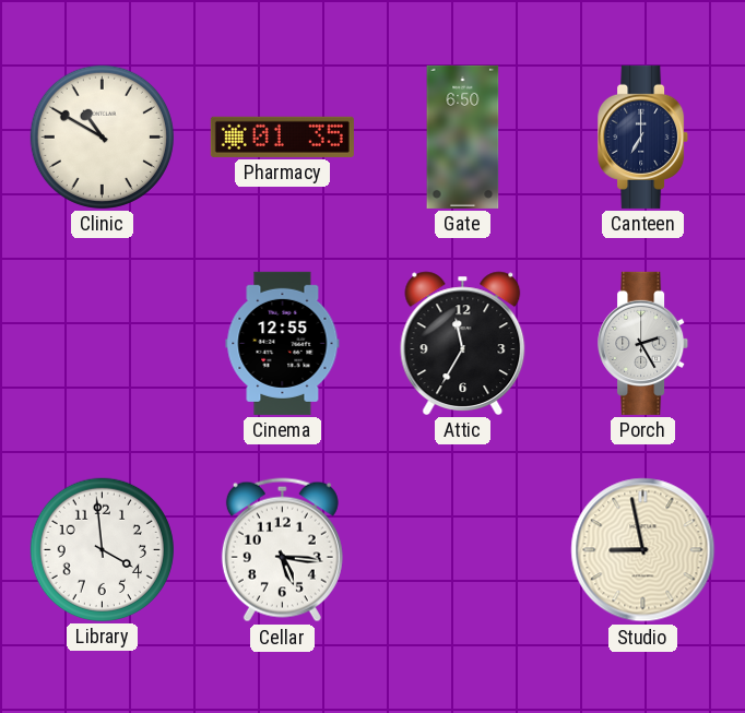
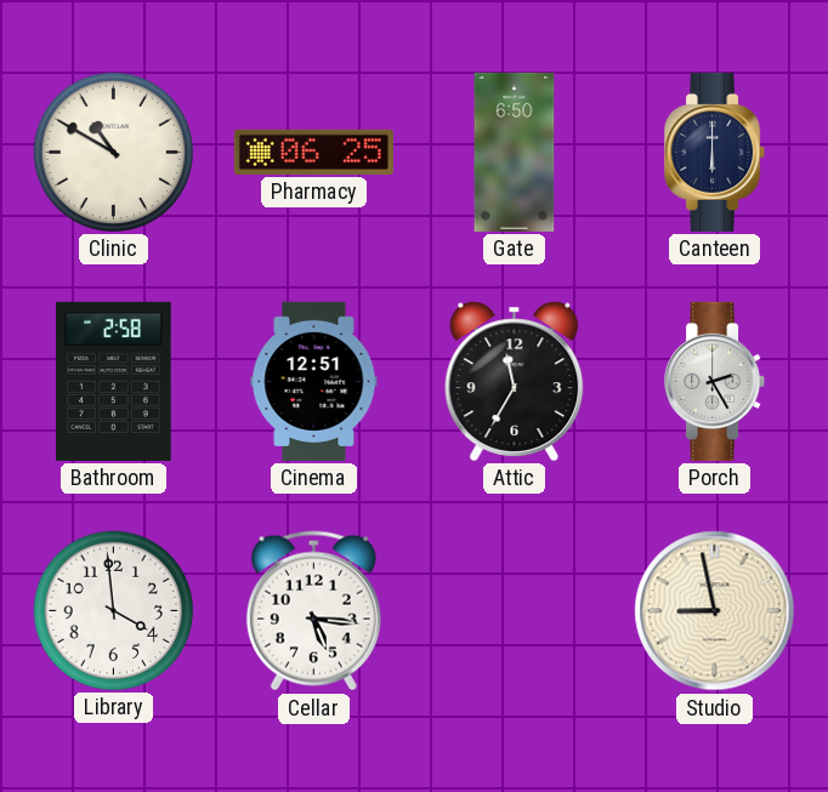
Pharmacy: 01:35 -> 06:25 (313, 152)
Canteen: 7:00 -> 6:00 (715, 152)
Bathroom: none -> 2:58 (114, 381)
Cinema: 12:55 -> 12:51 (314, 381)
